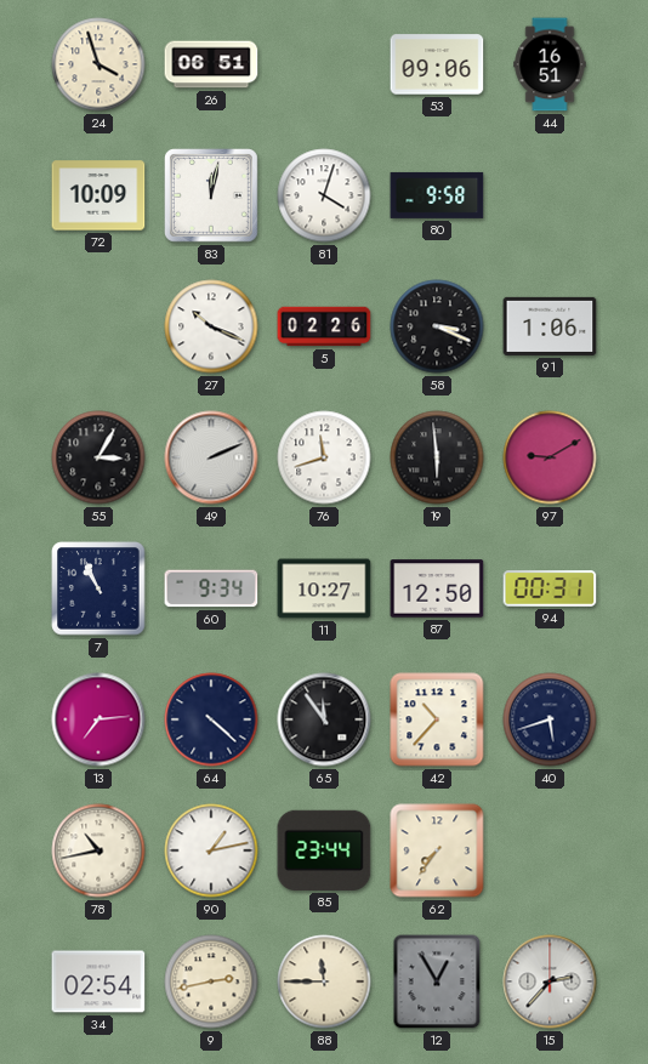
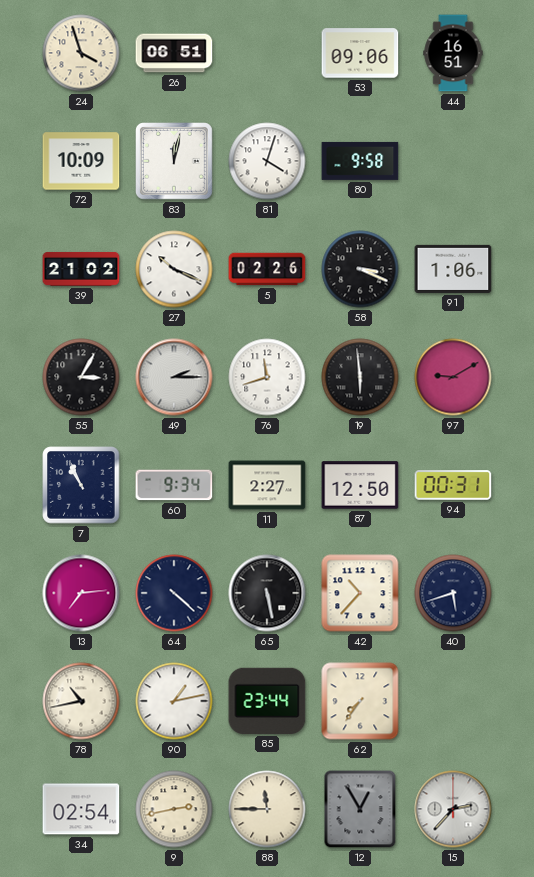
39: none -> 21:02 (81, 269)
49: 2:11 -> 2:15 (174, 377)
11: 10:27 -> 2:27 (267, 485)
65: 11:54 -> 5:28 (267, 593)
